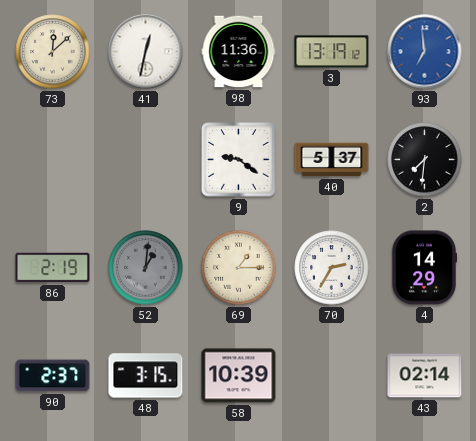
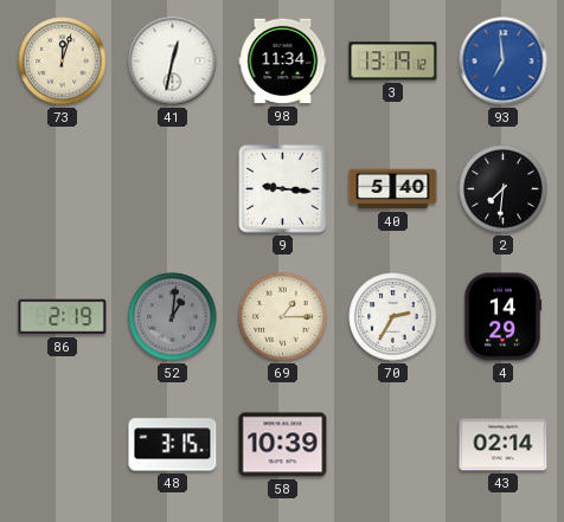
73: 12:08 -> 12:03 (63, 62)
98: 11:36 -> 11:34 (283, 62)
9: 9:21 -> 9:16 (283, 189)
40: 5:37 -> 5:40 (393, 189)
90: 2:37 -> none (53, 376)
